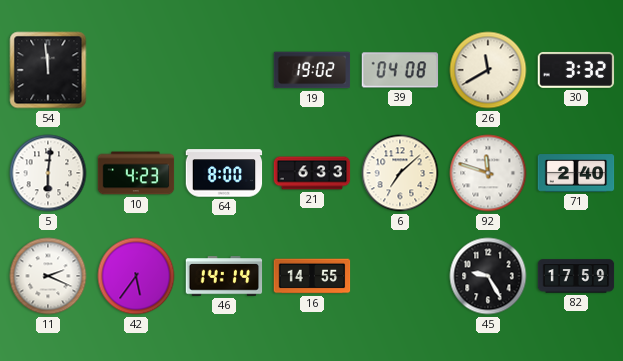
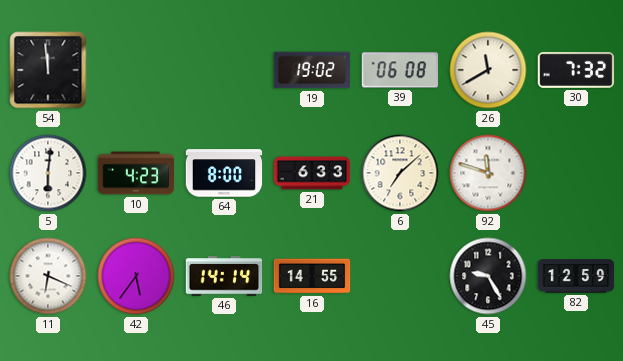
39: 04:08 -> 06:08 (400, 70)
30: 3:32 -> 7:32 (576, 70)
71: 2:40 -> none (576, 173)
11: 2:19 -> 6:19 (48, 276)
82: 17:59 -> 12:59 (576, 276)
